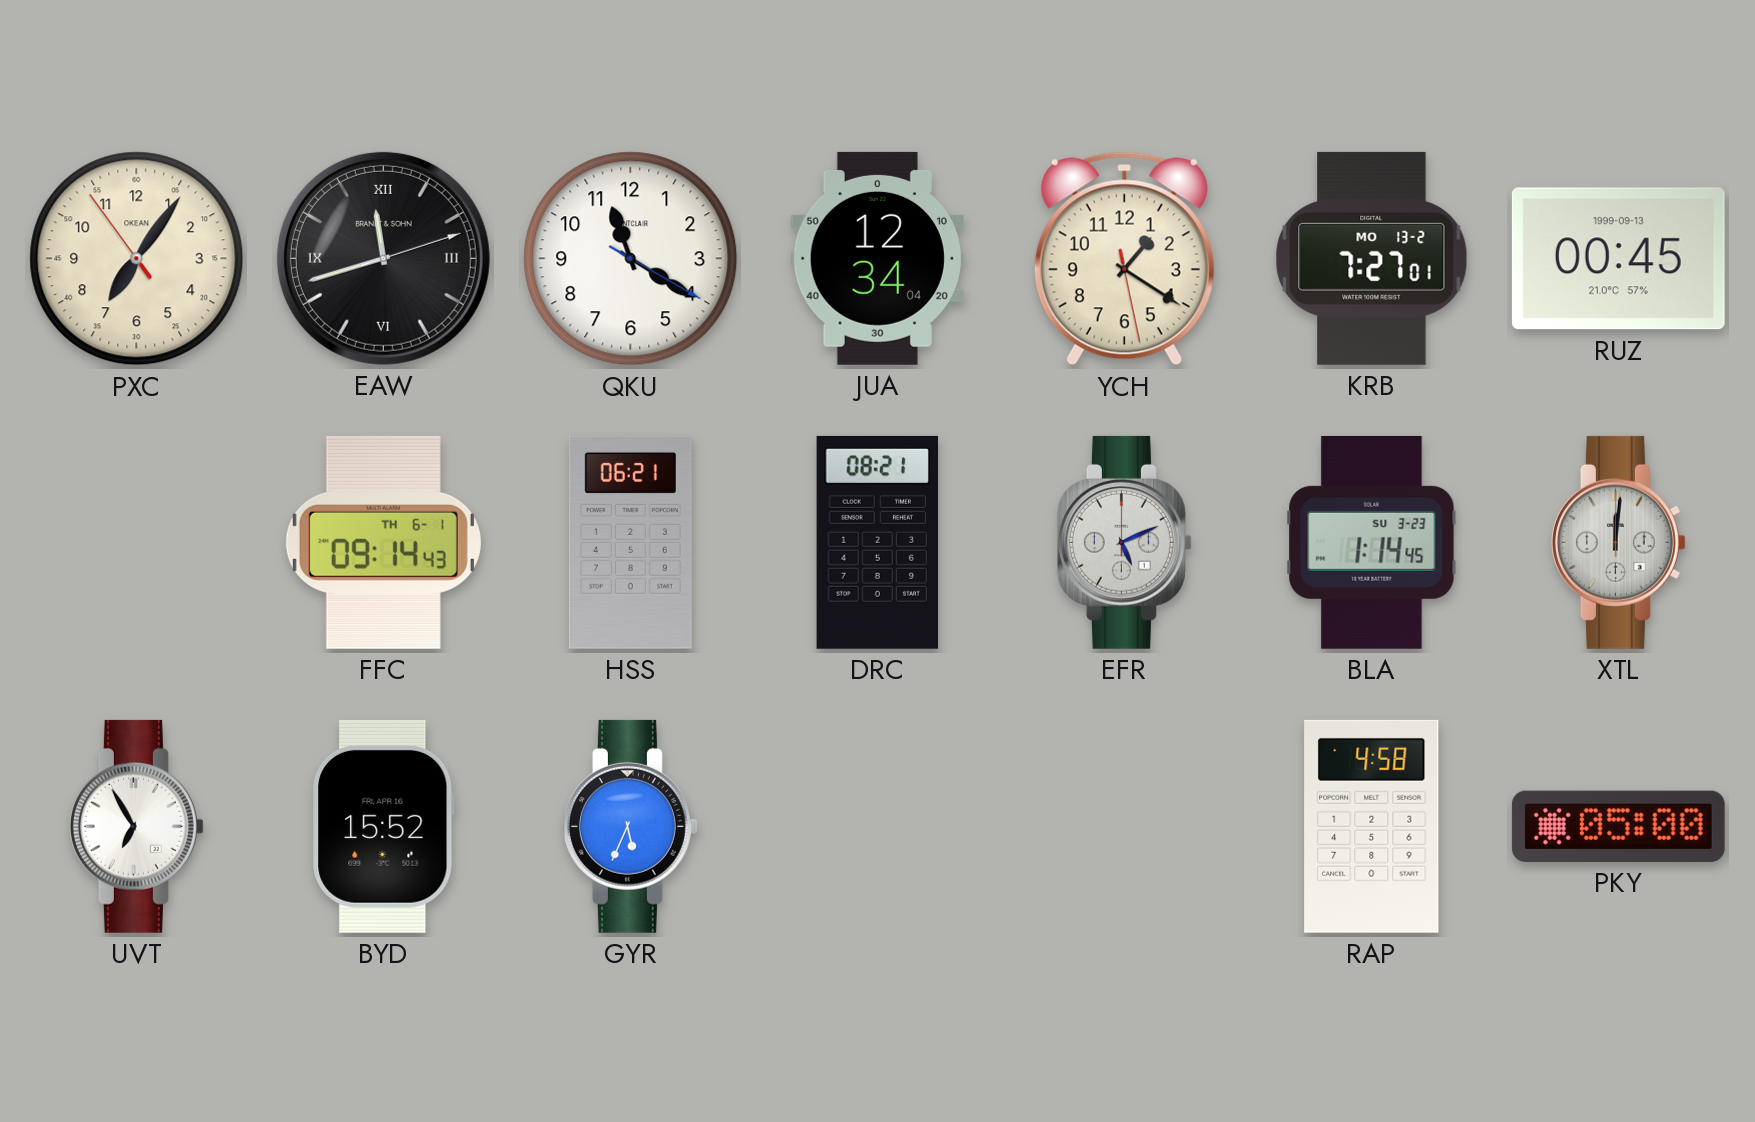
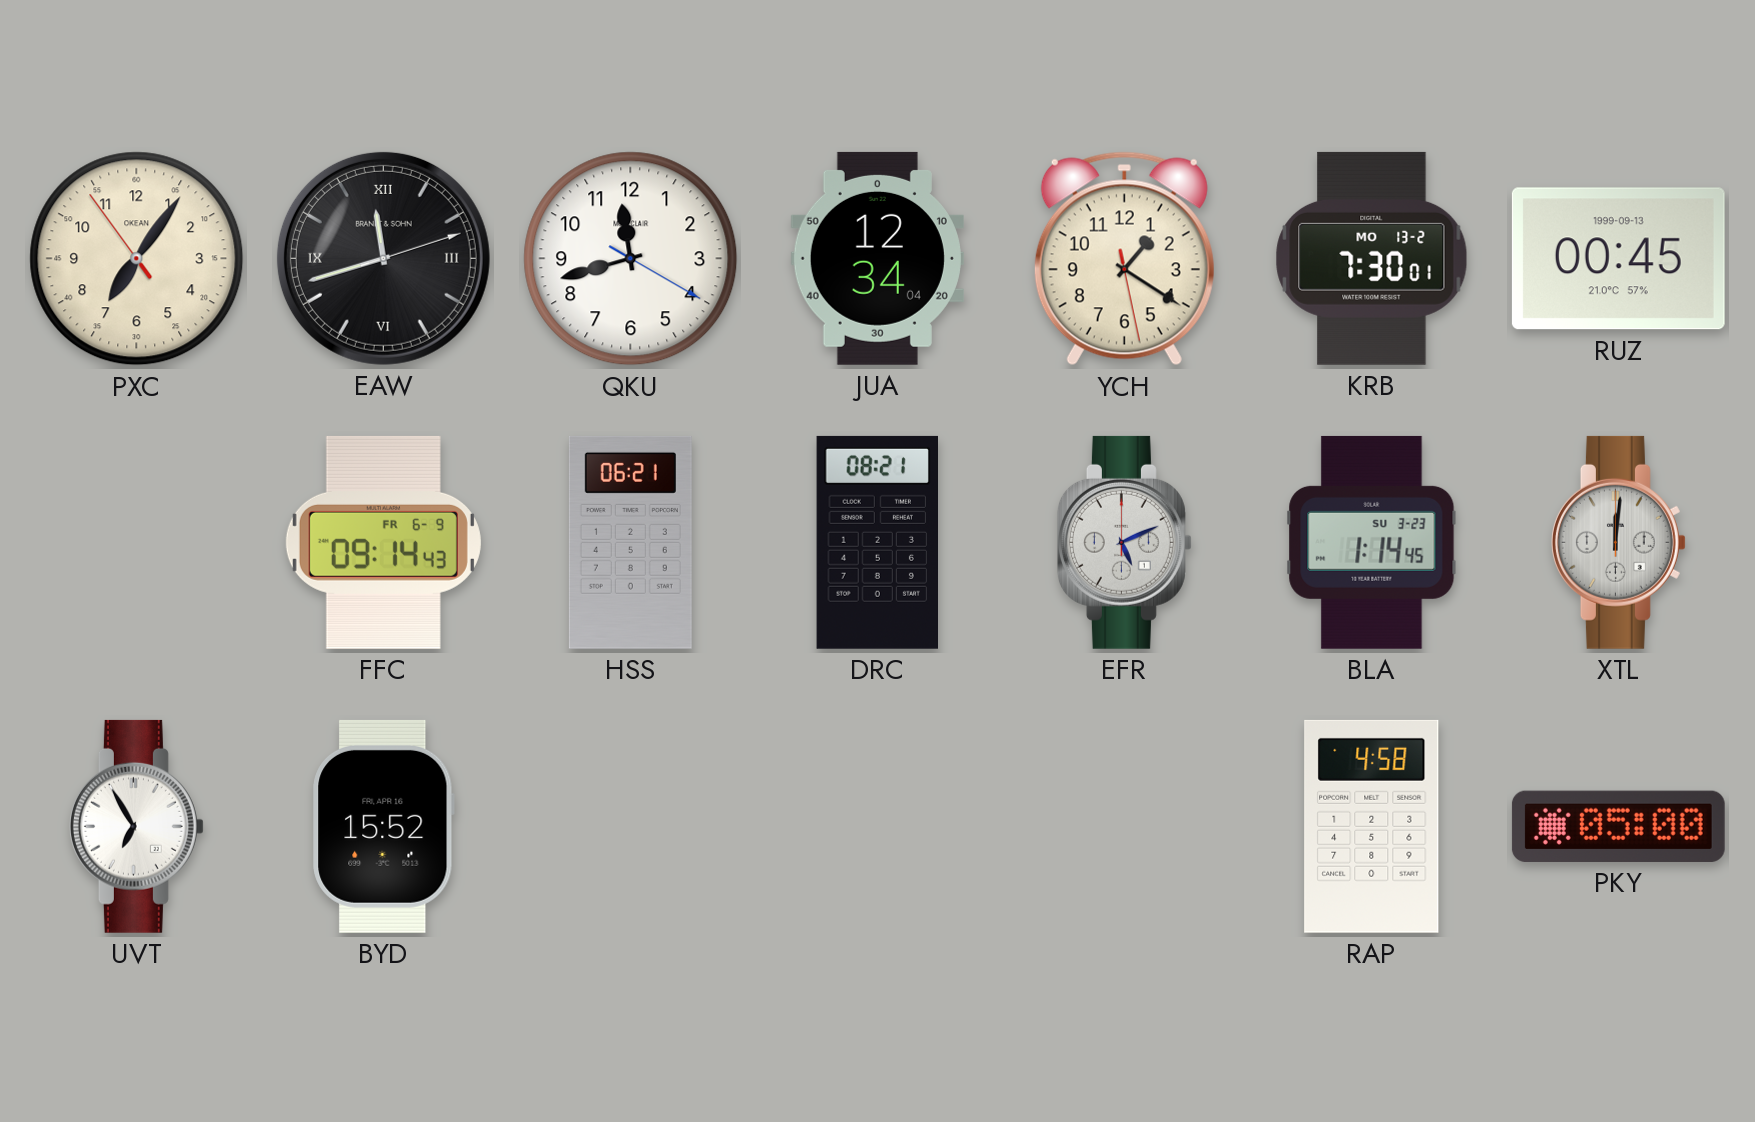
QKU: 11:20 -> 11:42 (631, 259)
KRB: 7:27 -> 7:30 (1372, 258)
FFC date: TH 6-1 -> FR 6-9 (383, 542)
GYR: 5:34 -> none (630, 826)
